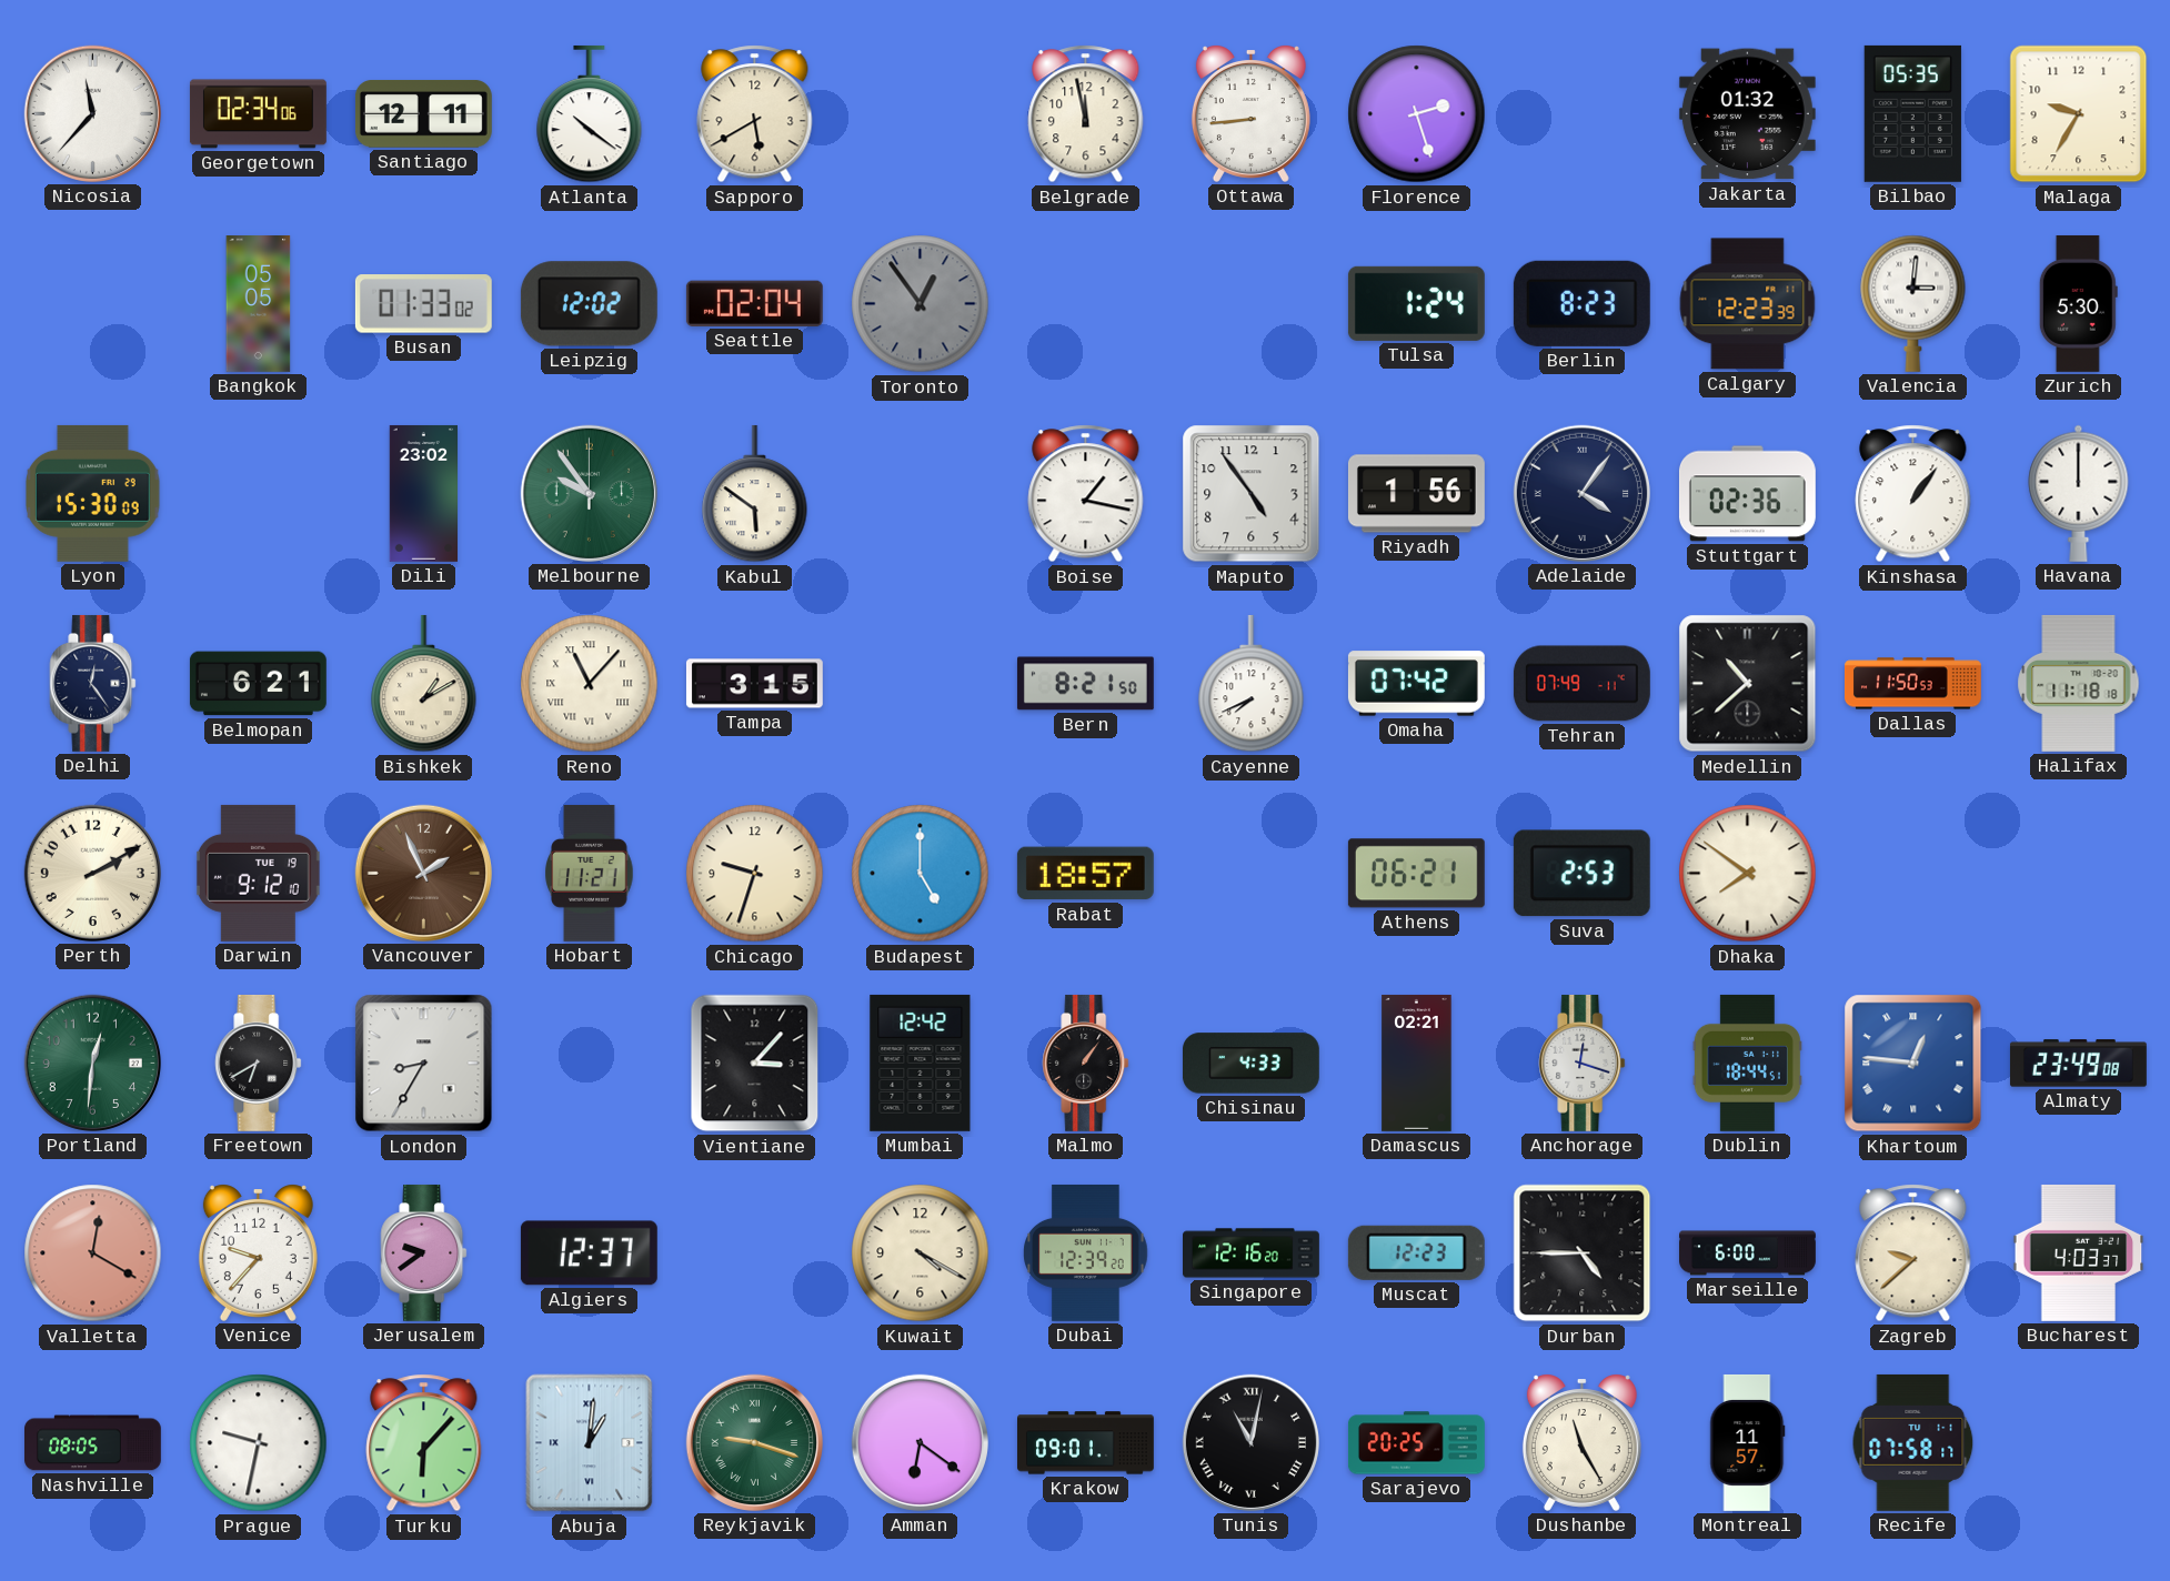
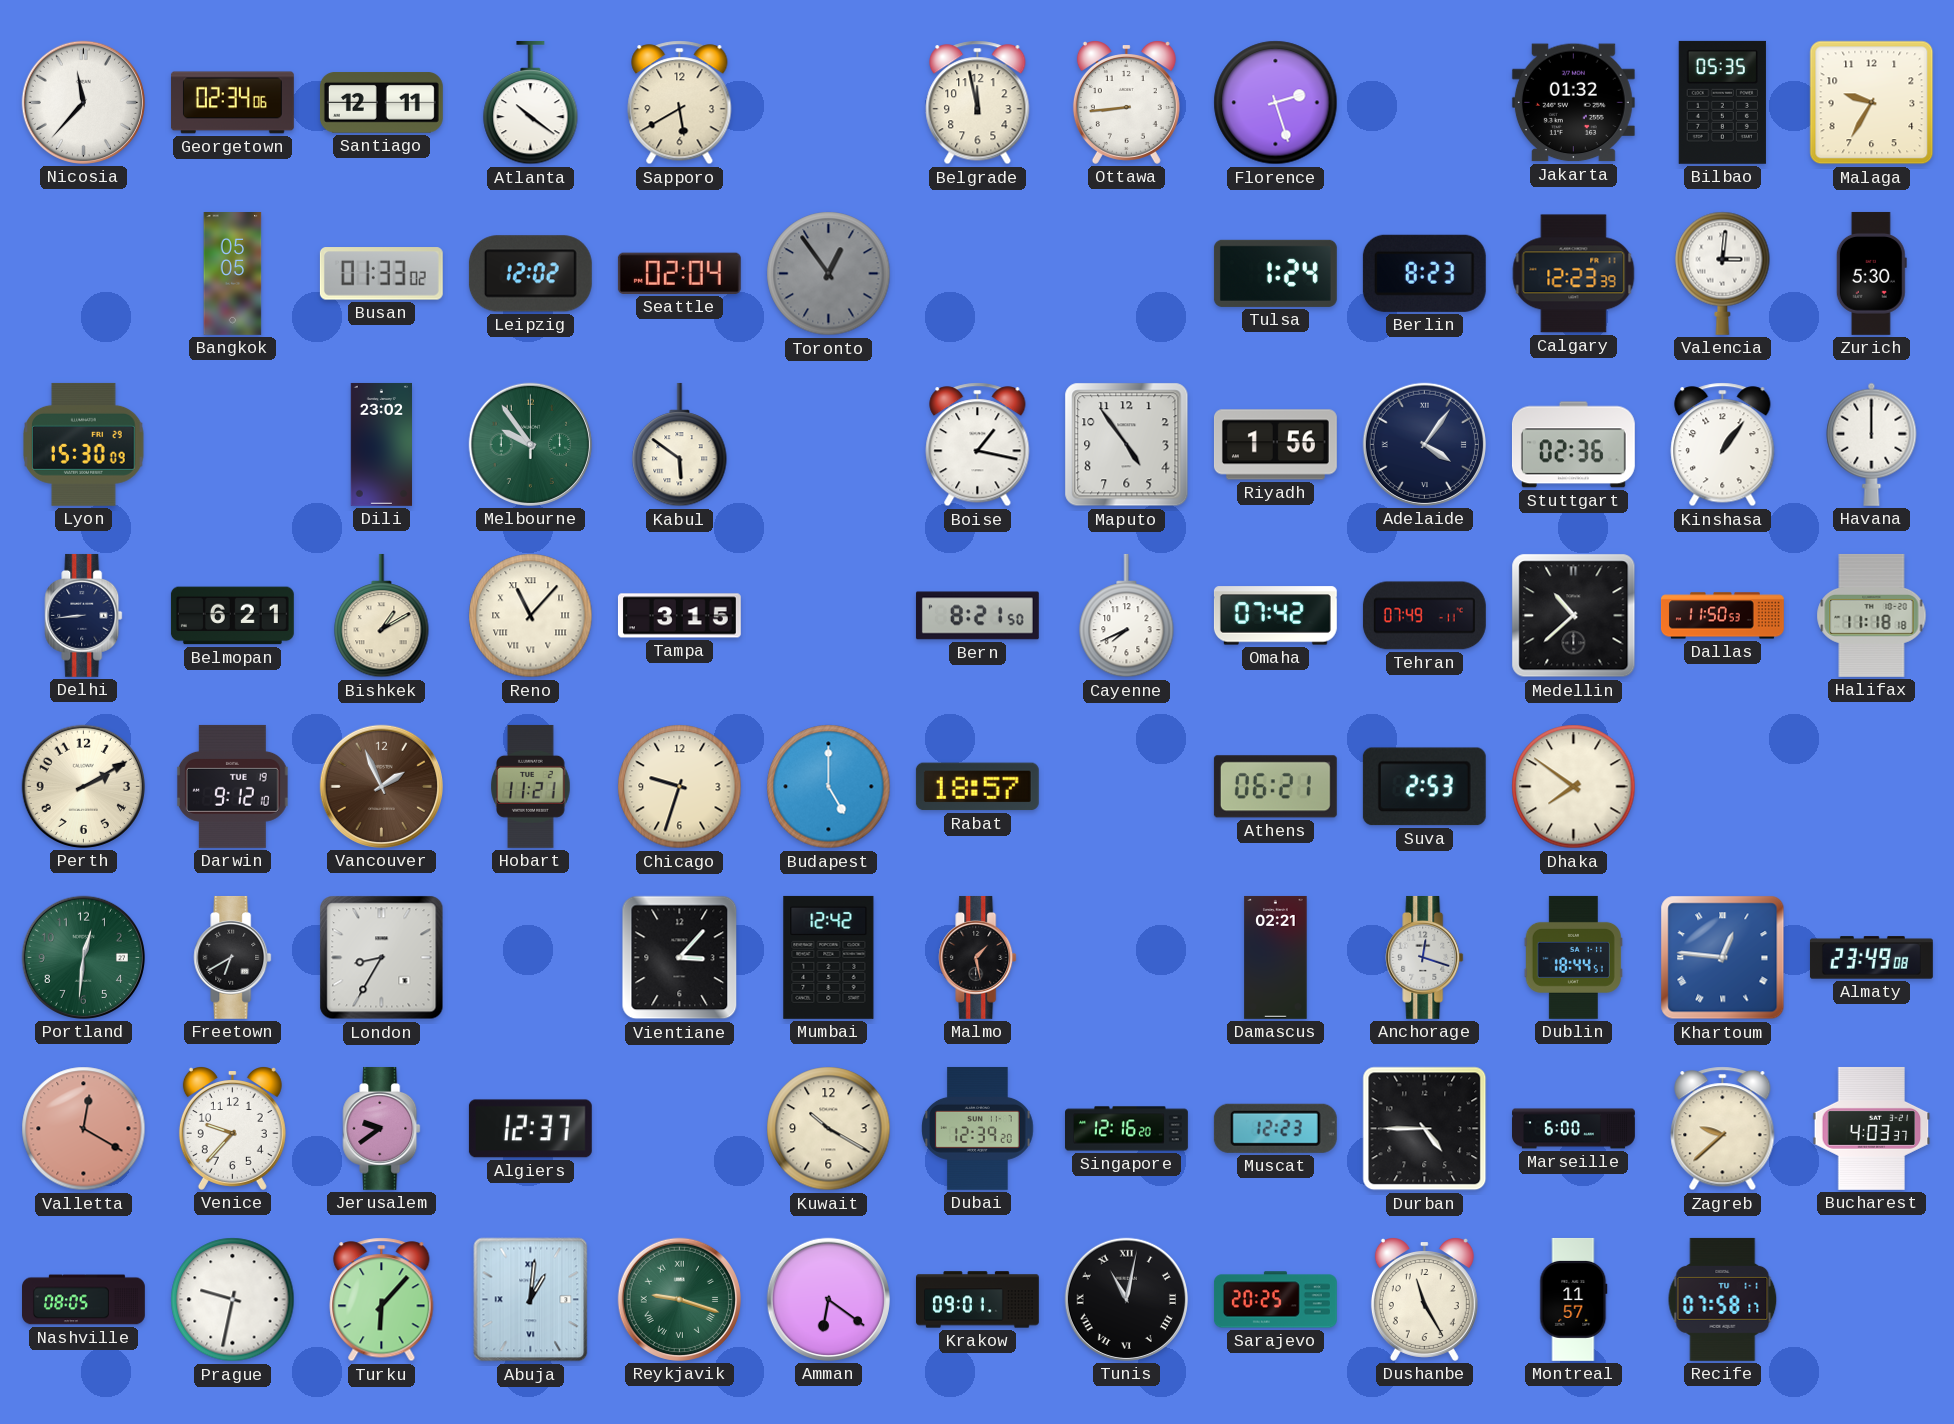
Delhi: 12:24 -> 8:44 (84, 615)
Malmo: 1:06 -> 1:28 (978, 957)
Chisinau: 4:33 -> none (1250, 1064)
Kuwait: 4:20 -> 10:20 (829, 1129)
